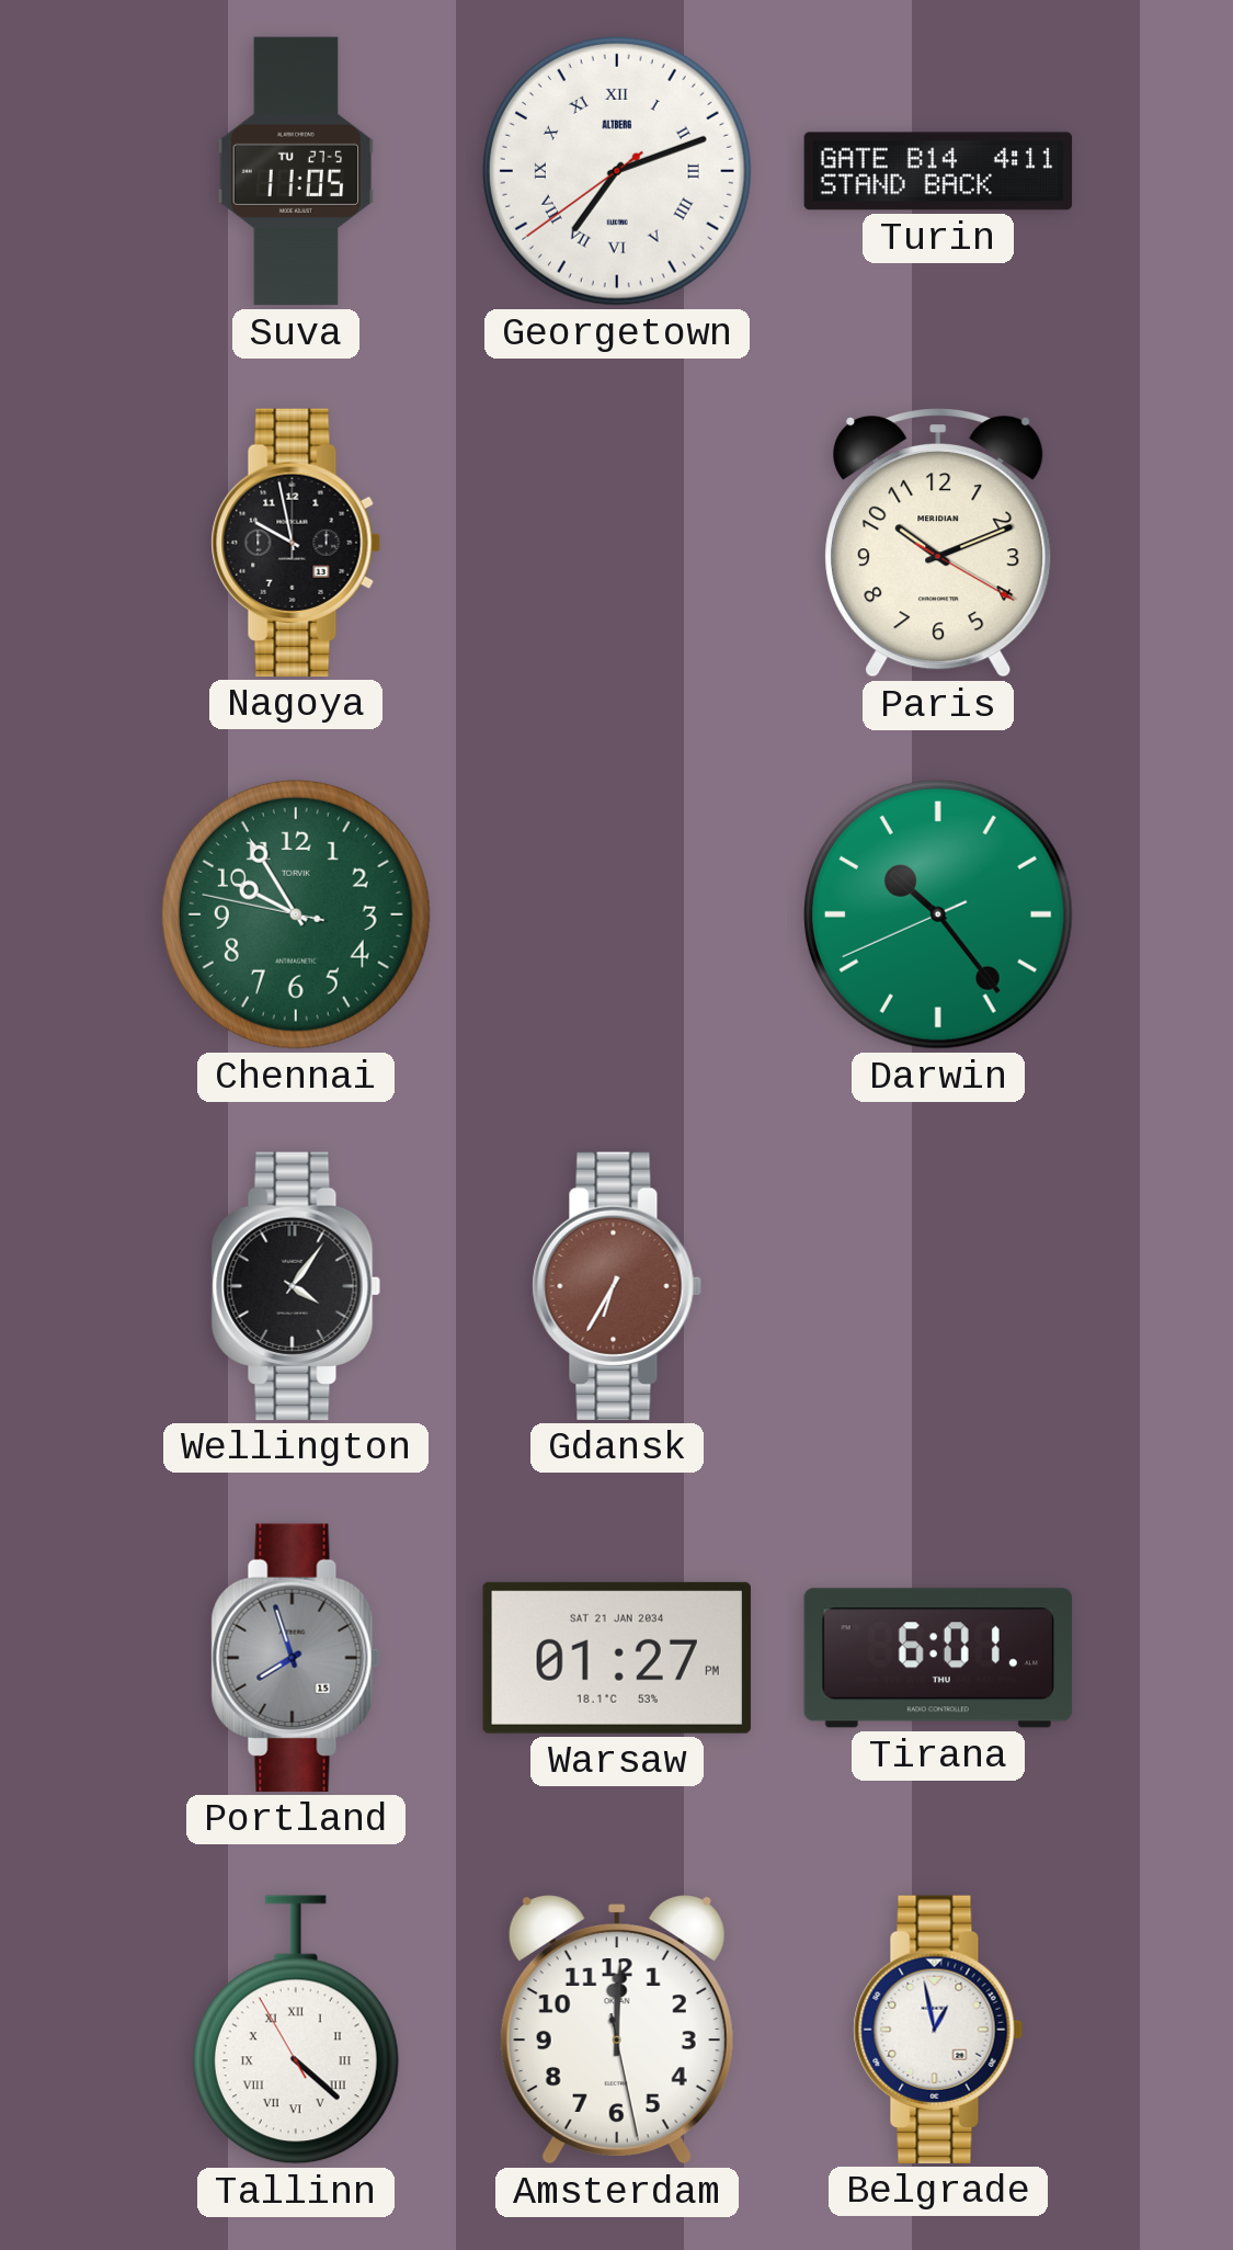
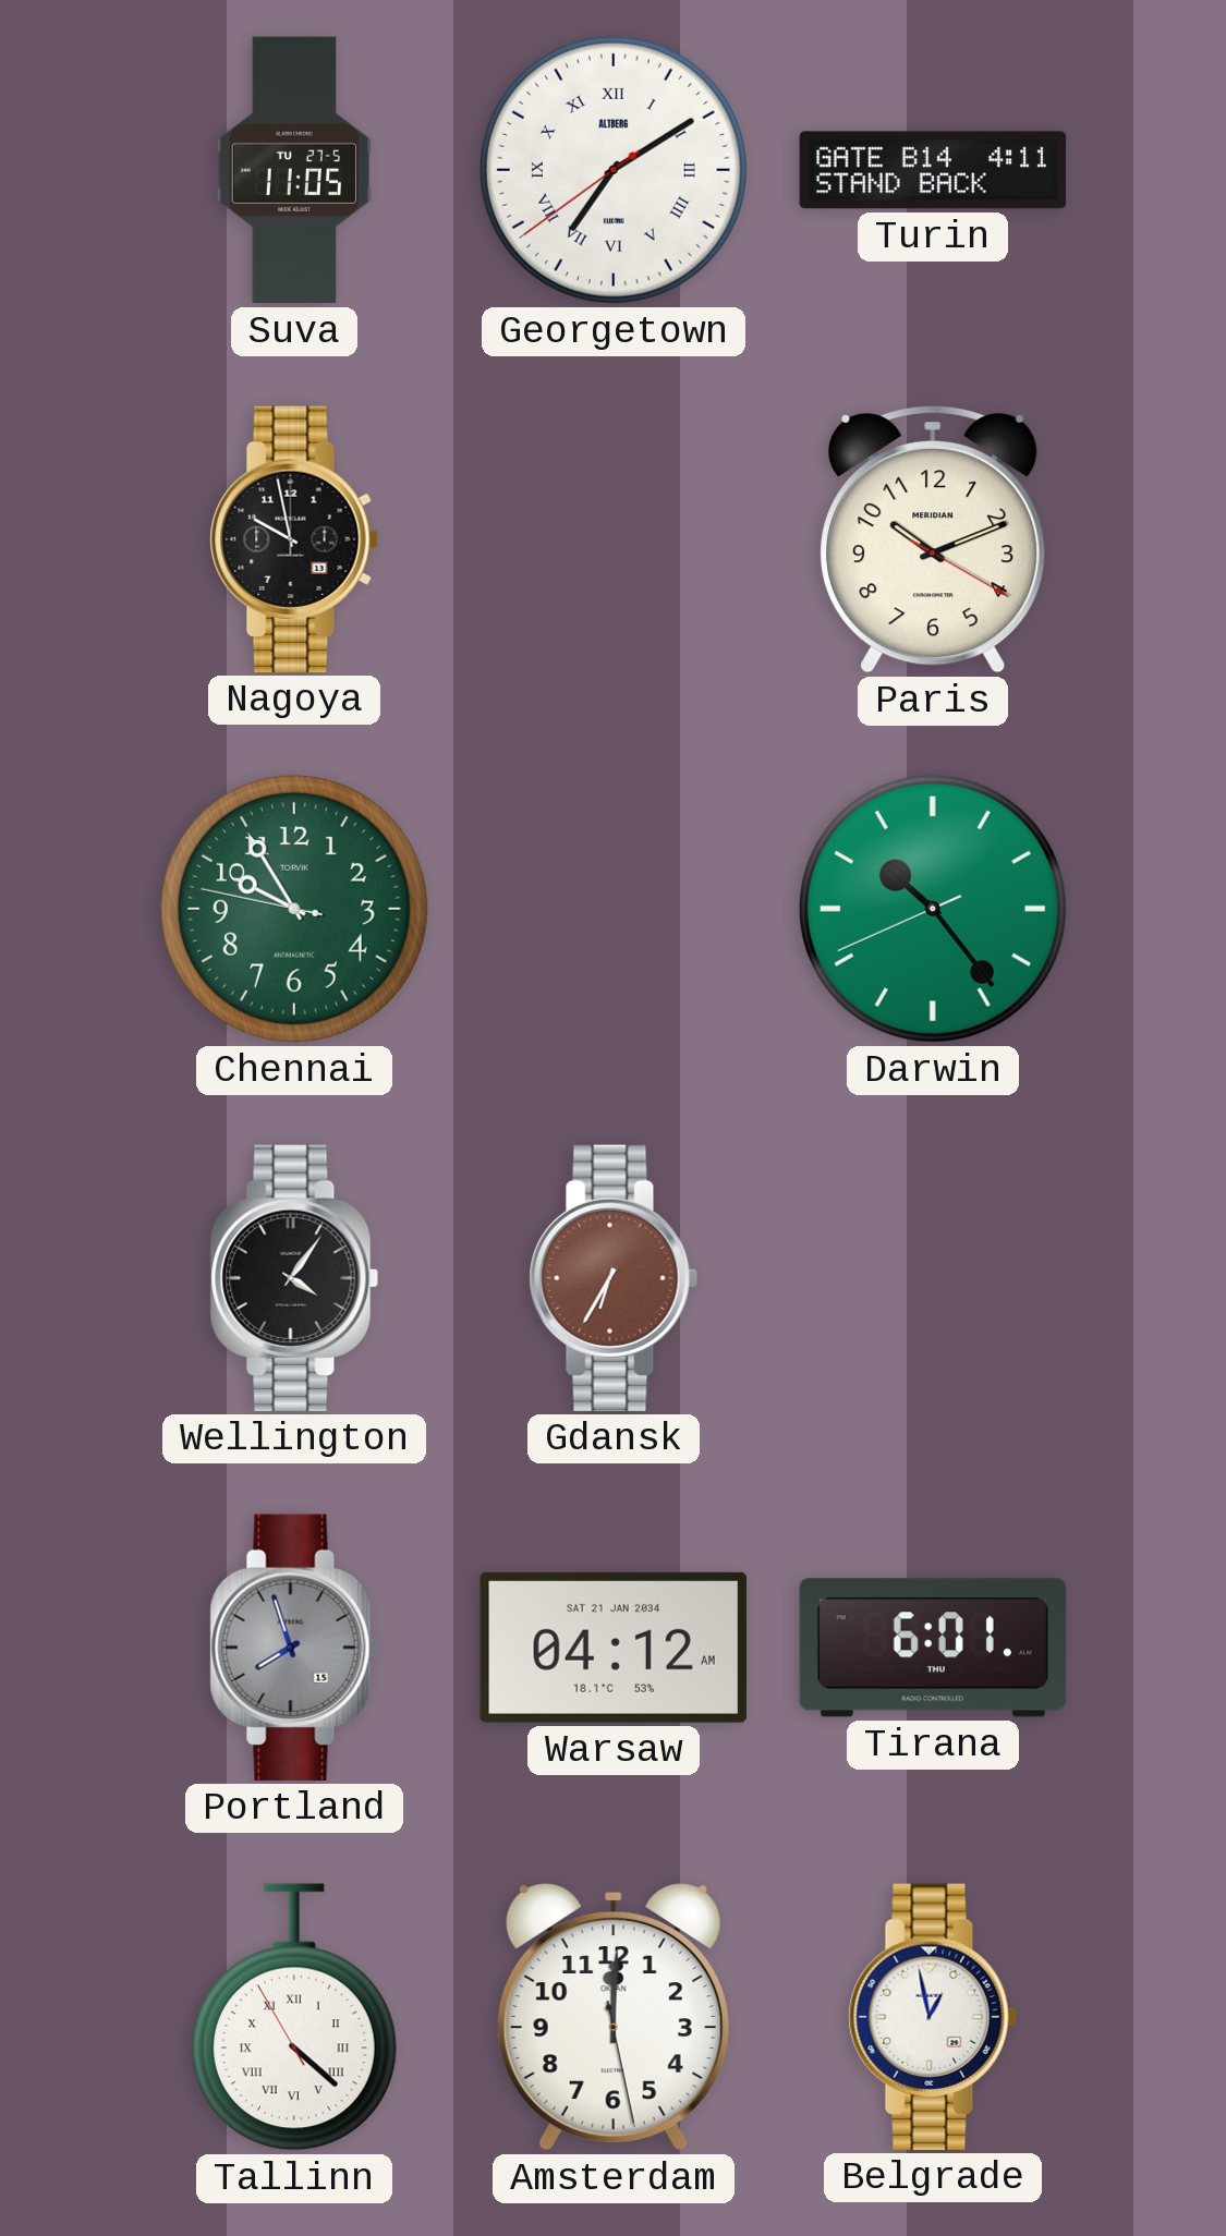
Georgetown: 7:11 -> 7:09 (614, 170)
Warsaw: 01:27 -> 04:12 (614, 1648)
